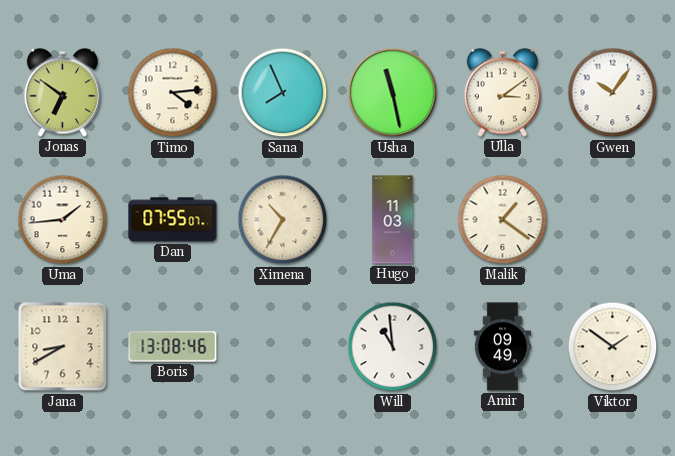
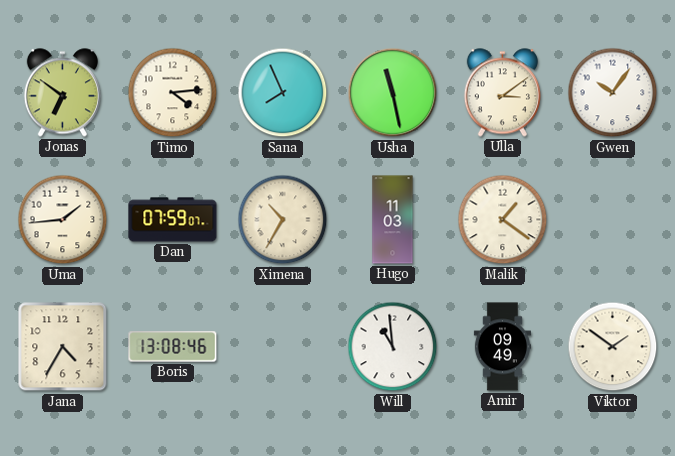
Dan: 07:55 -> 07:59 (173, 220)
Jana: 8:40 -> 4:35 (63, 347)
